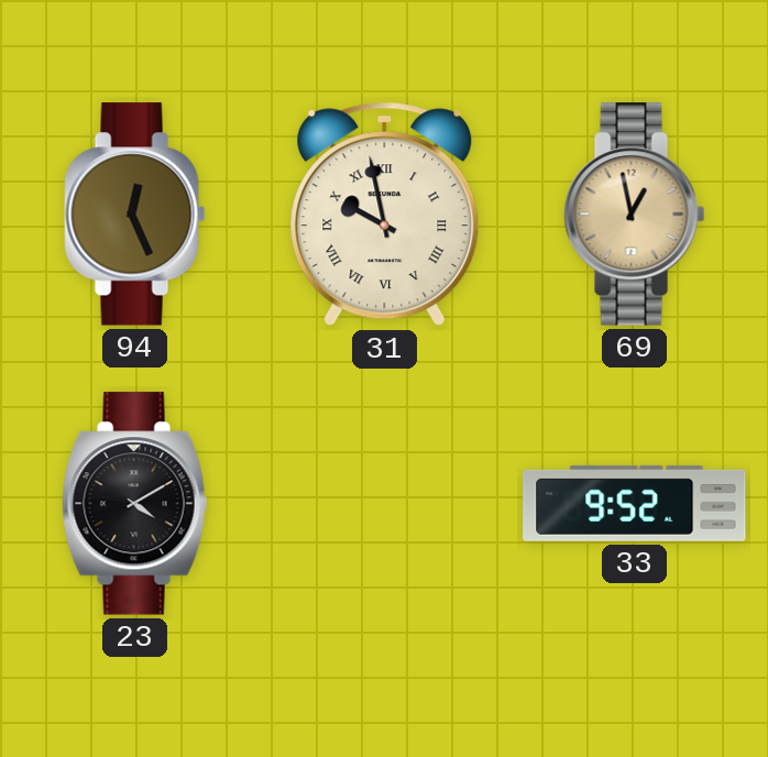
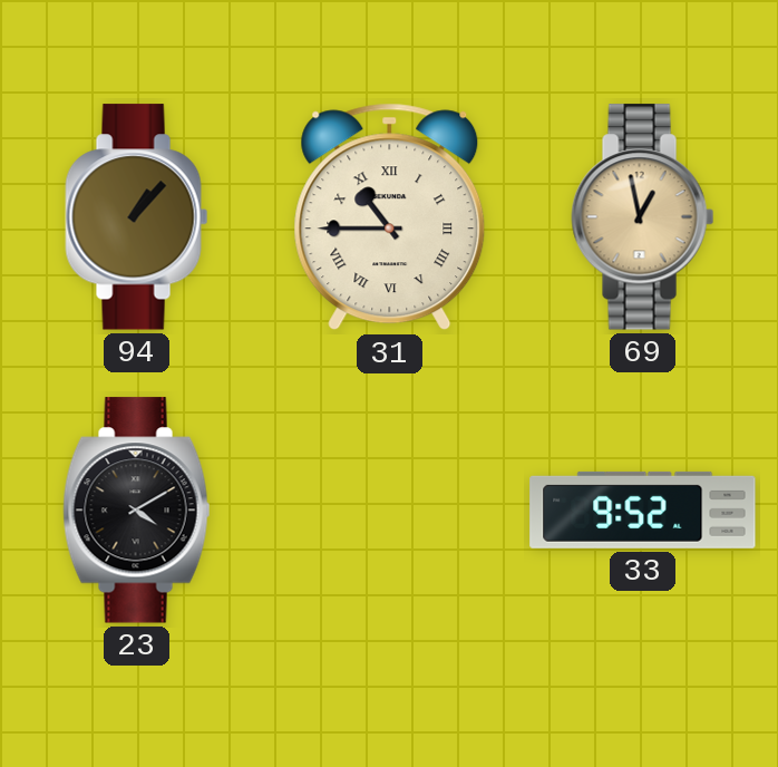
94: 12:26 -> 1:07 (137, 217)
31: 9:58 -> 10:45 (390, 217)
